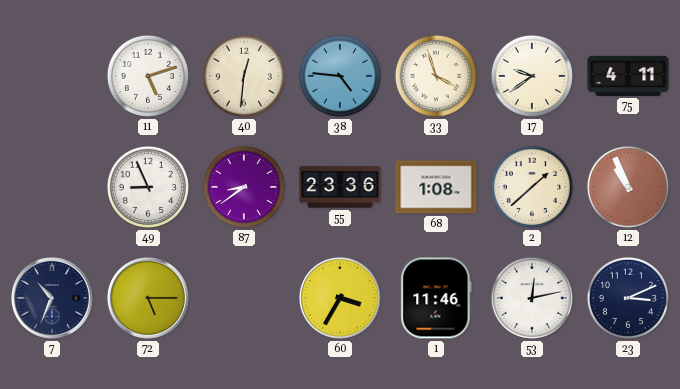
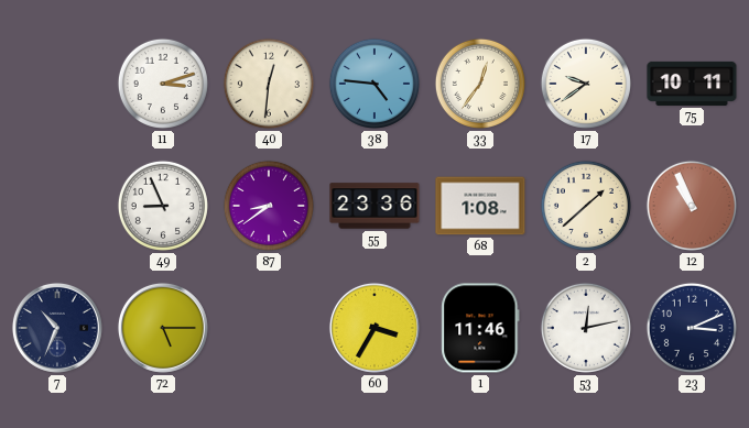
11: 5:12 -> 3:12 (163, 84)
33: 3:57 -> 12:36 (480, 84)
75: 4:11 -> 10:11 (692, 84)
